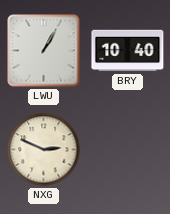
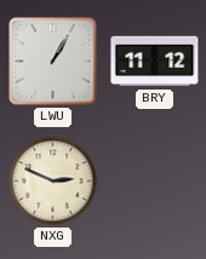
BRY: 10:40 -> 11:12 (155, 62)
